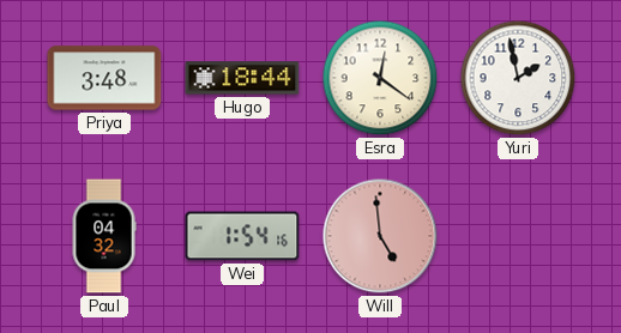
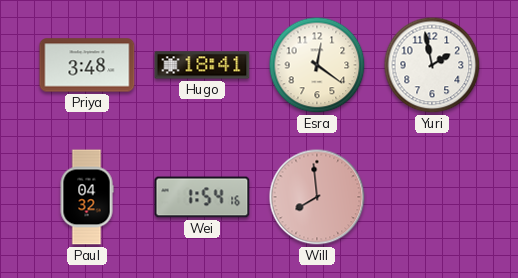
Hugo: 18:44 -> 18:41 (202, 65)
Will: 4:59 -> 7:59 (317, 197)
